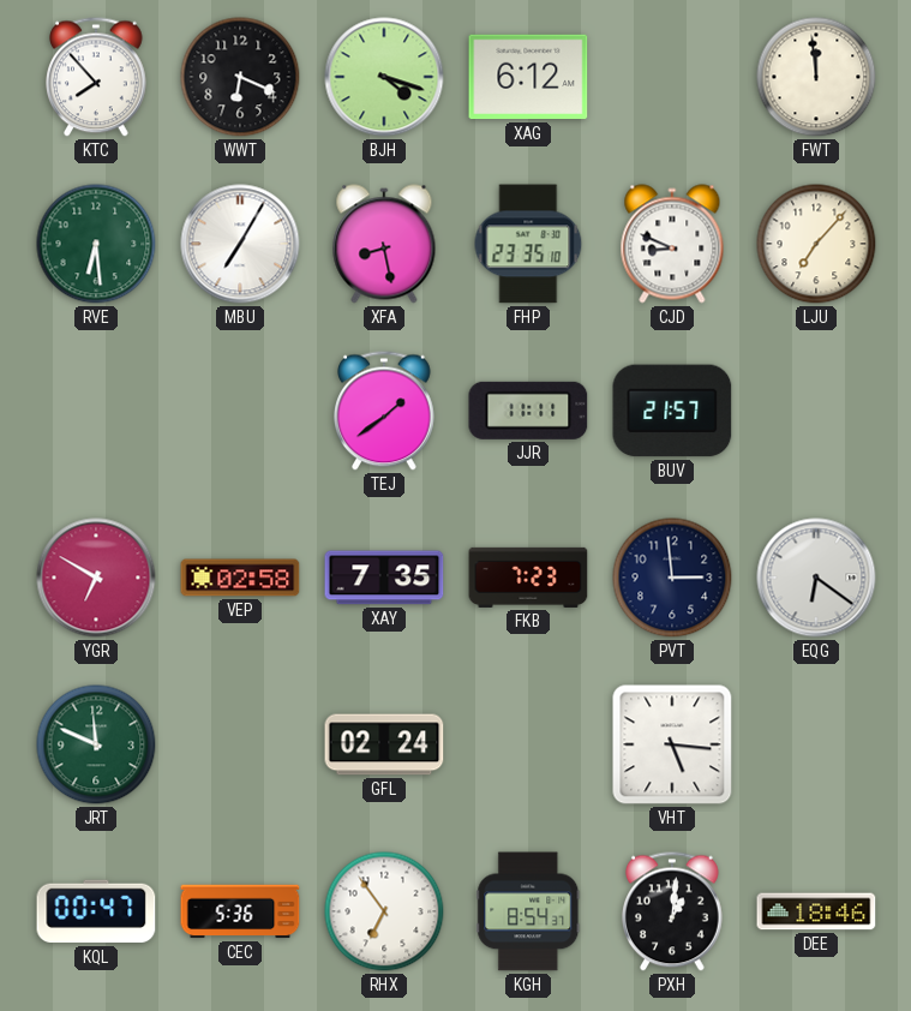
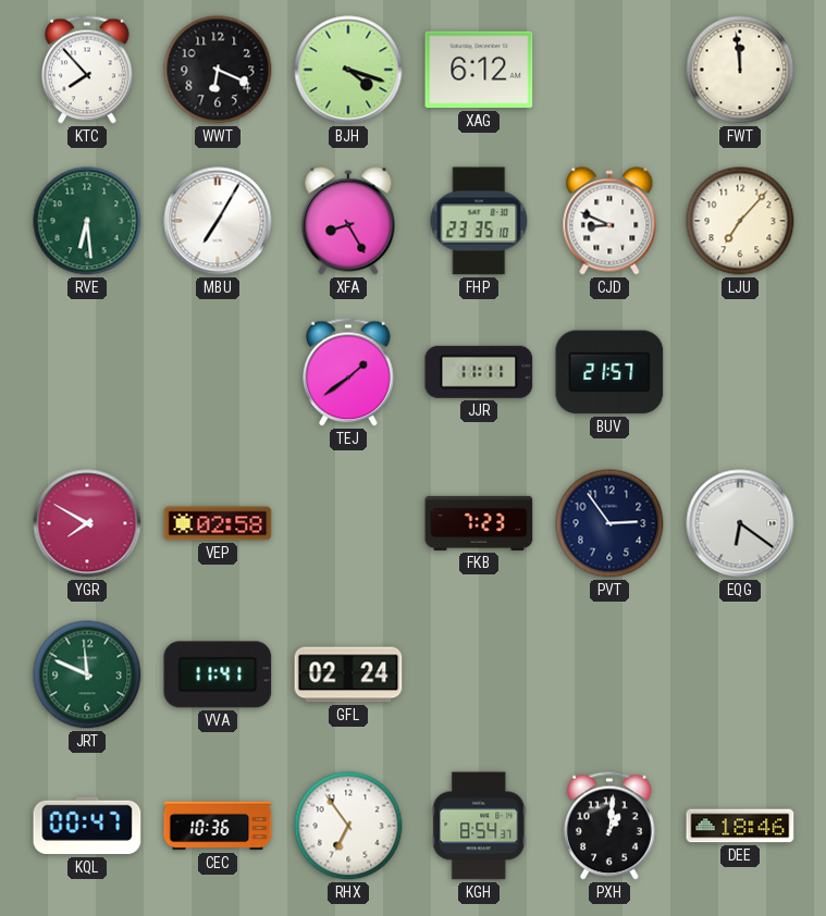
XFA: 8:28 -> 8:25 (348, 221)
YGR: 6:50 -> 7:50 (87, 523)
XAY: 7:35 -> none (384, 578)
PVT: 2:59 -> 2:54 (609, 523)
VVA: none -> 11:41 (218, 674)
VHT: 5:16 -> none (672, 744)
CEC: 5:36 -> 10:36 (218, 826)
